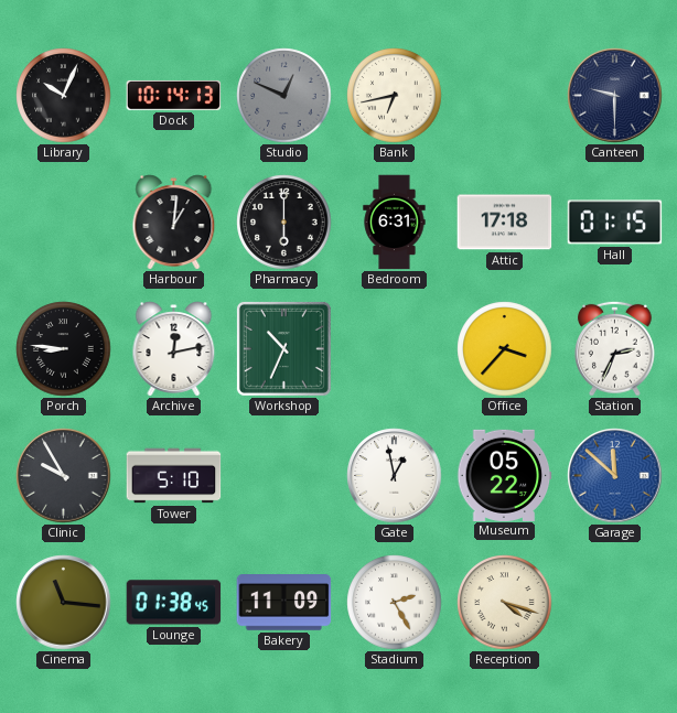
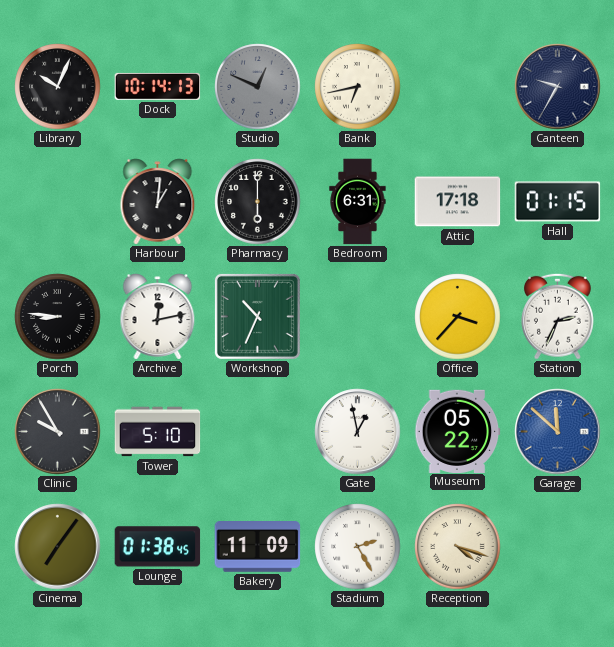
Canteen: 9:30 -> 9:35 (558, 87)
Cinema: 11:16 -> 7:06 (58, 547)
